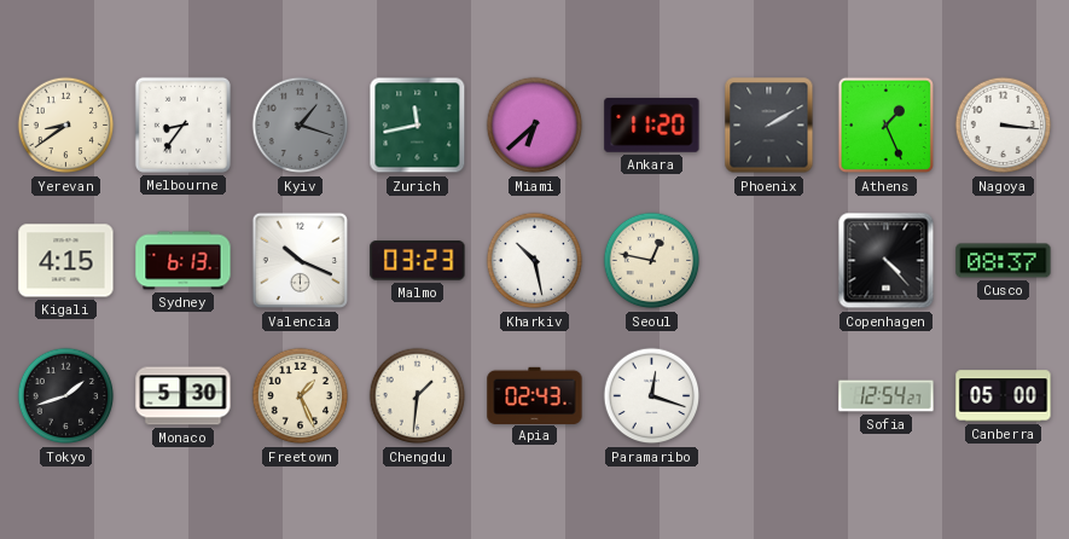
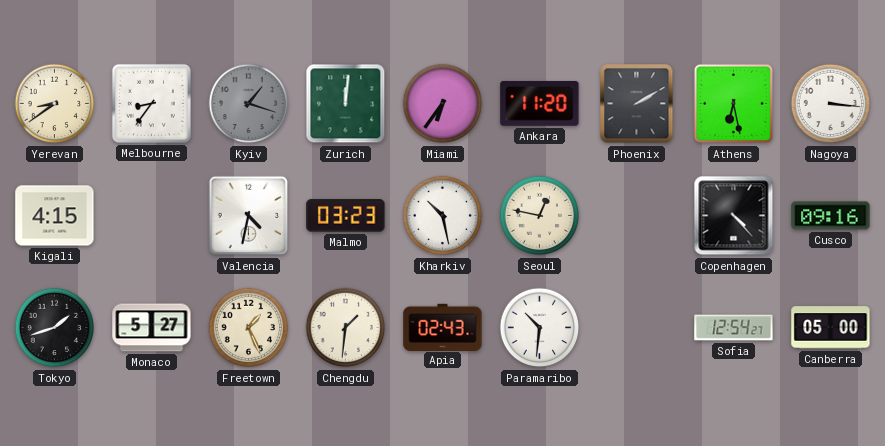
Zurich: 11:43 -> 12:01 (346, 104)
Miami: 6:38 -> 6:36 (443, 104)
Athens: 1:26 -> 6:28 (733, 104)
Sydney: 6:13 -> none (184, 261)
Valencia: 10:19 -> 4:32 (248, 216)
Cusco: 08:37 -> 09:16 (831, 216)
Monaco: 5:30 -> 5:27 (152, 328)
Paramaribo: 12:18 -> 10:31 (540, 328)
